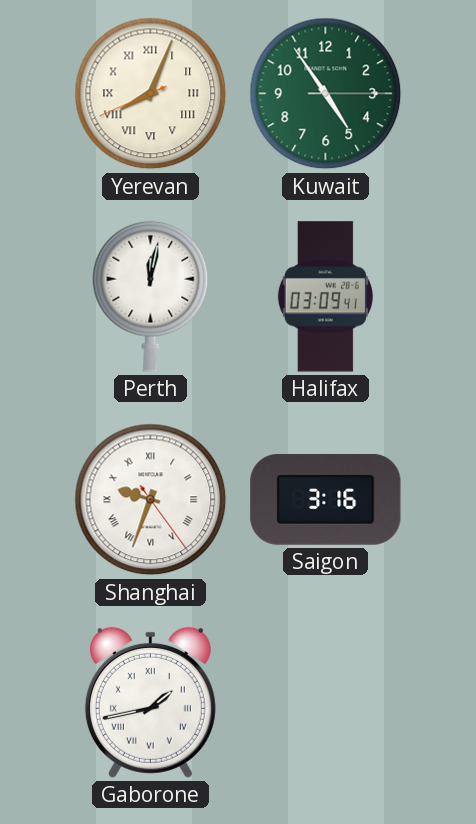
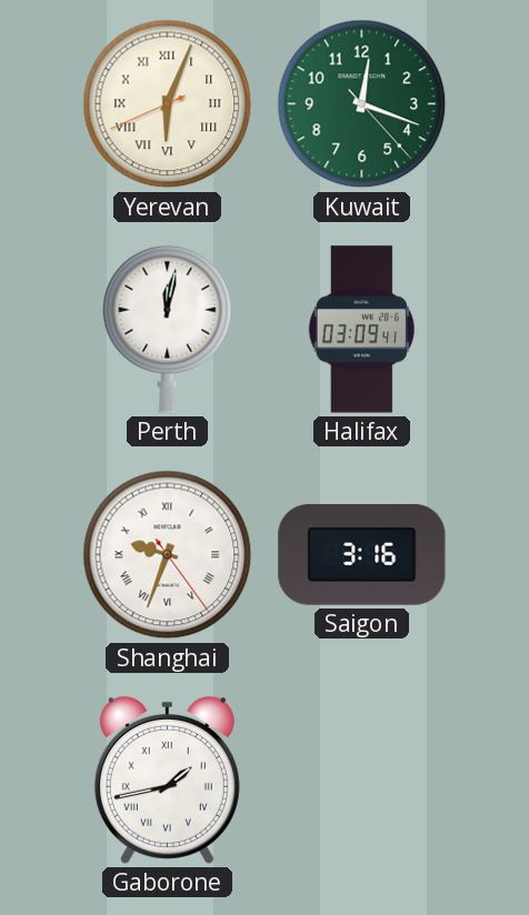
Yerevan: 8:03 -> 6:03 (168, 104)
Kuwait: 4:54 -> 12:18 (362, 104)
